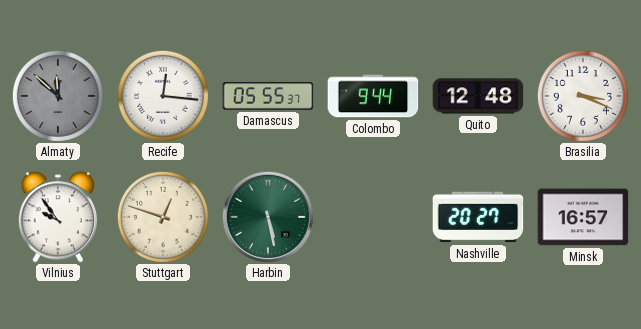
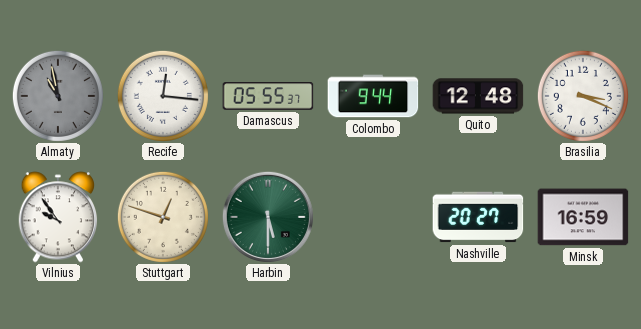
Almaty: 11:52 -> 10:58 (58, 96)
Harbin: 5:28 -> 5:30 (268, 217)
Minsk: 16:57 -> 16:59 (583, 217)
